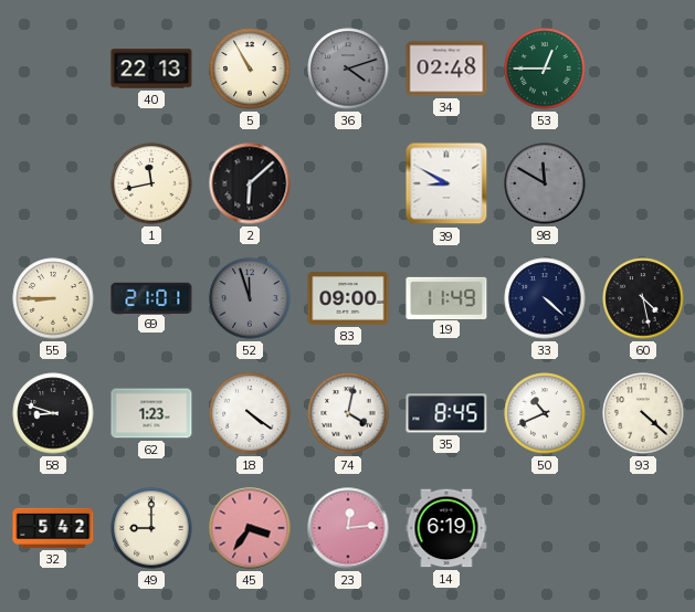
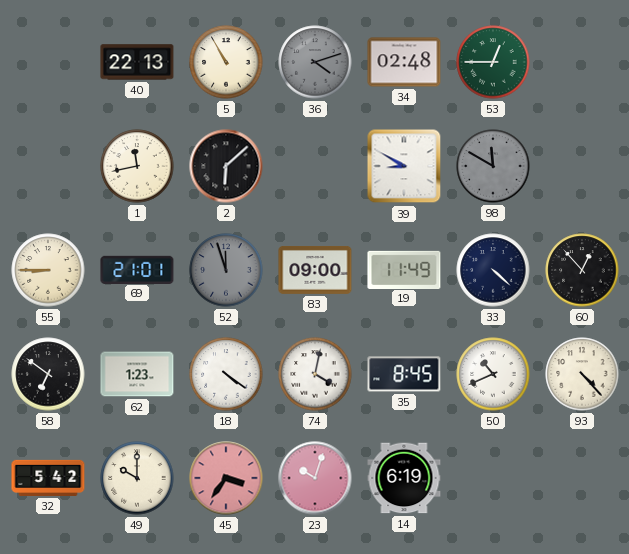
60: 4:28 -> 12:53 (582, 270)
58: 8:48 -> 6:51 (48, 374)
93: 4:22 -> 4:23 (582, 374)
49: 9:00 -> 10:00 (137, 478)
23: 12:14 -> 10:03 (315, 478)
